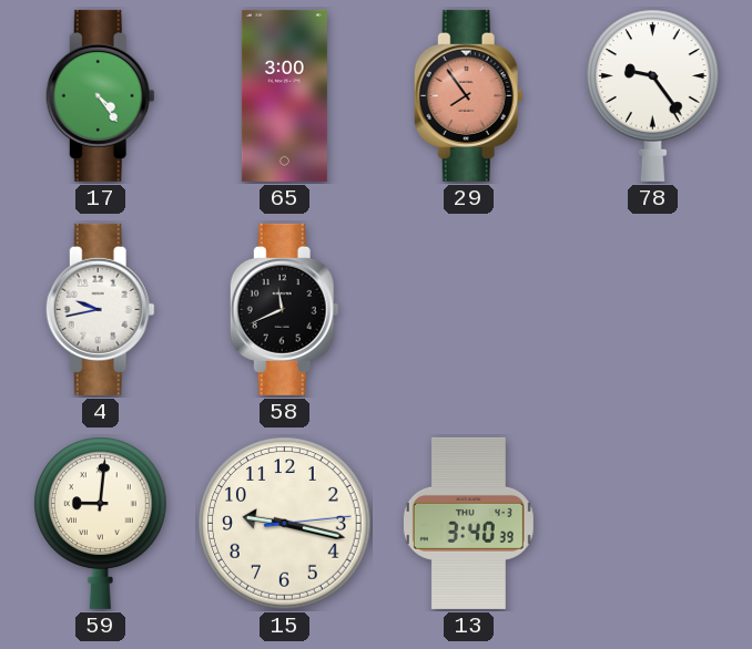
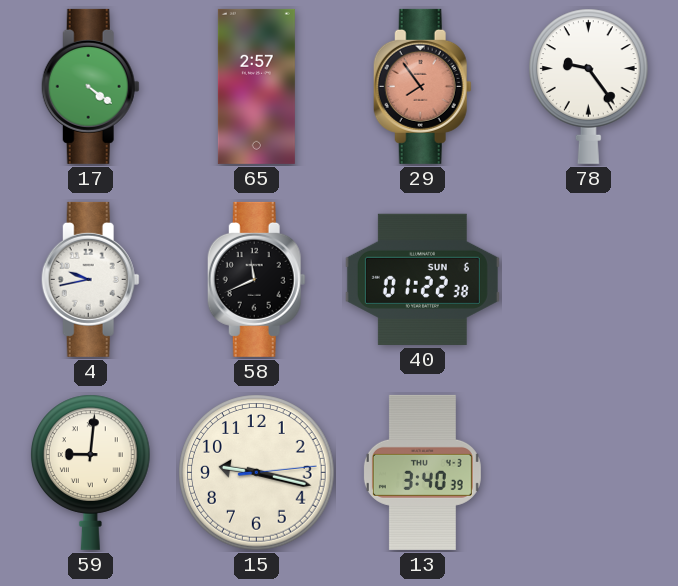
17: 4:24 -> 4:21 (90, 86)
65: 3:00 -> 2:57 (256, 86)
40: none -> 01:22 (422, 279)
